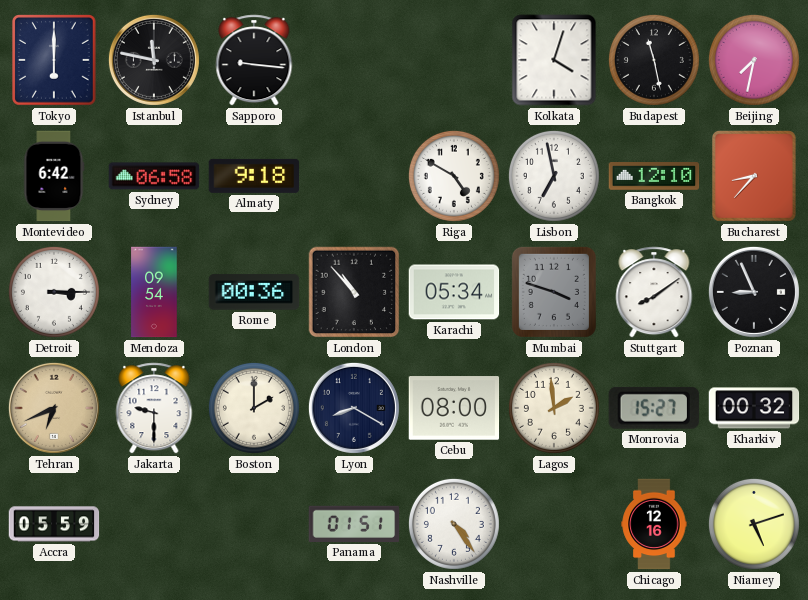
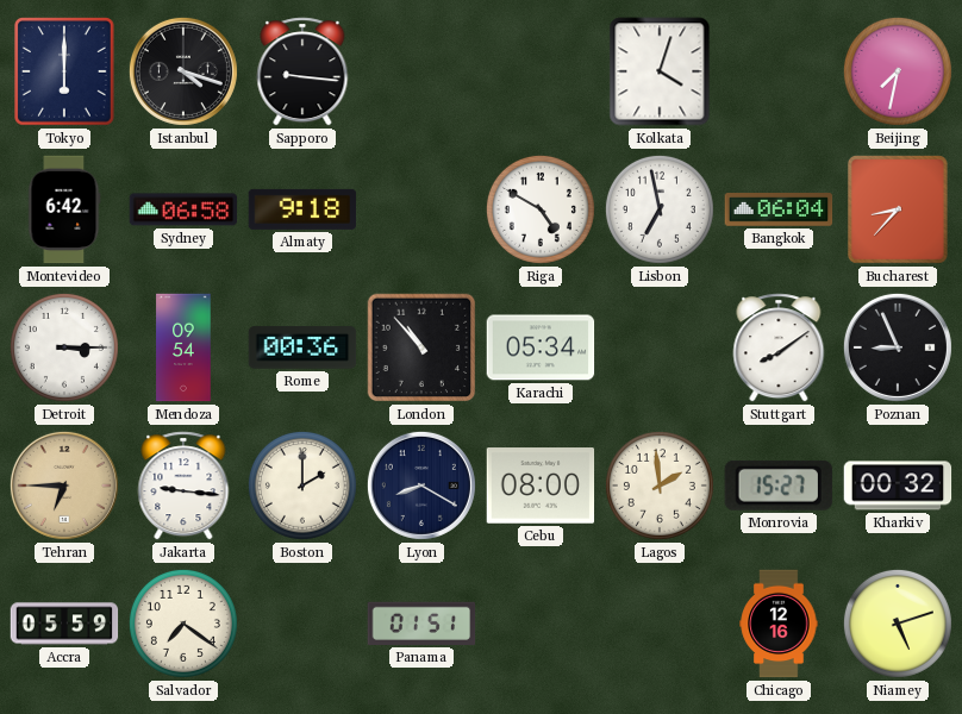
Istanbul: 11:47 -> 4:18 (183, 71)
Budapest: 11:28 -> none (654, 60)
Bangkok: 12:10 -> 06:04 (779, 211)
Mumbai: 3:48 -> none (554, 292)
Tehran: 6:41 -> 6:45 (64, 486)
Jakarta: 9:30 -> 9:16 (183, 486)
Salvador: none -> 7:21 (183, 624)
Nashville: 4:24 -> none (454, 524)
